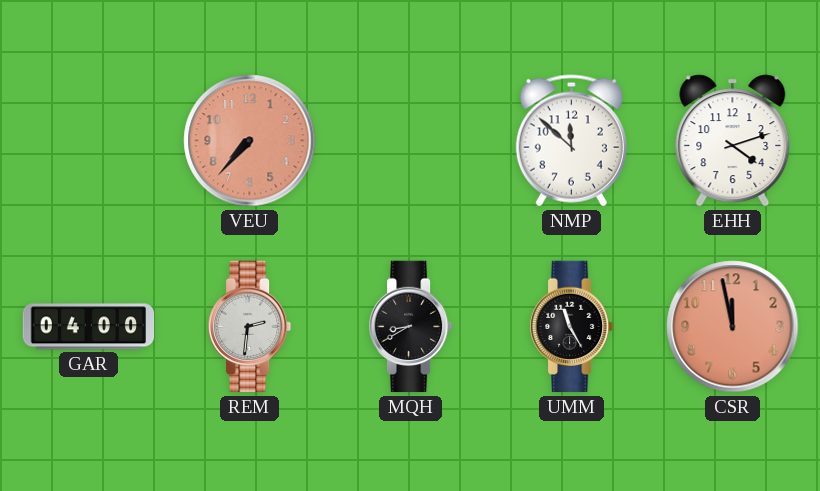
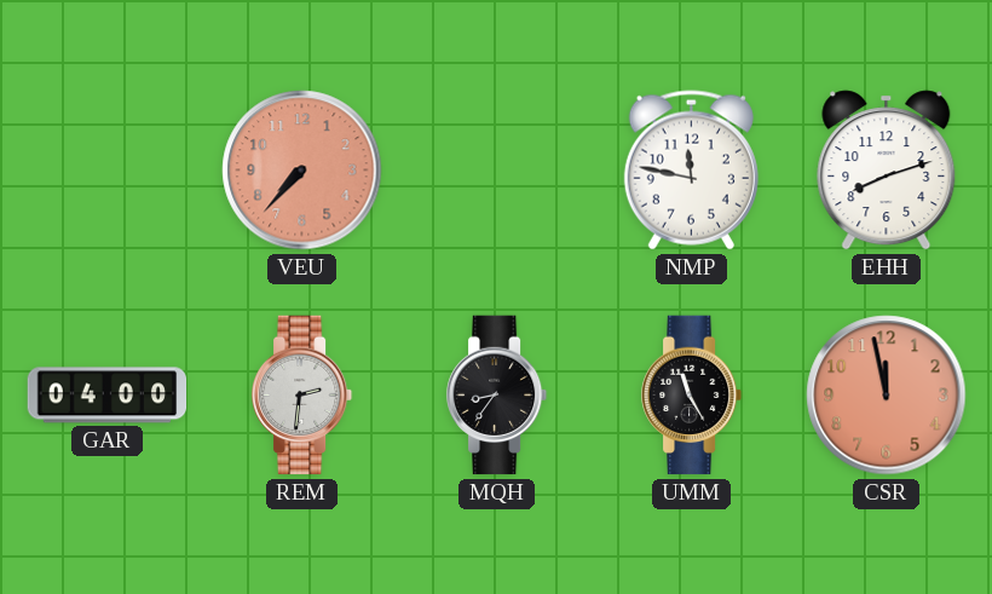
NMP: 11:52 -> 11:47 (691, 171)
EHH: 4:12 -> 8:12 (887, 171)
MQH: 8:40 -> 8:36 (497, 396)
